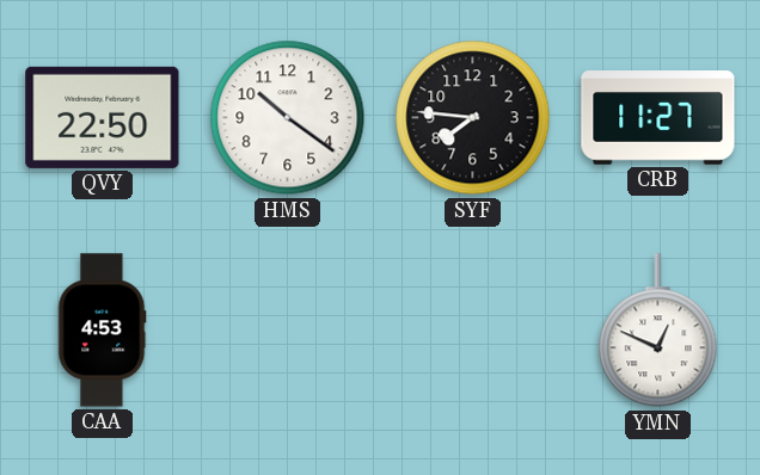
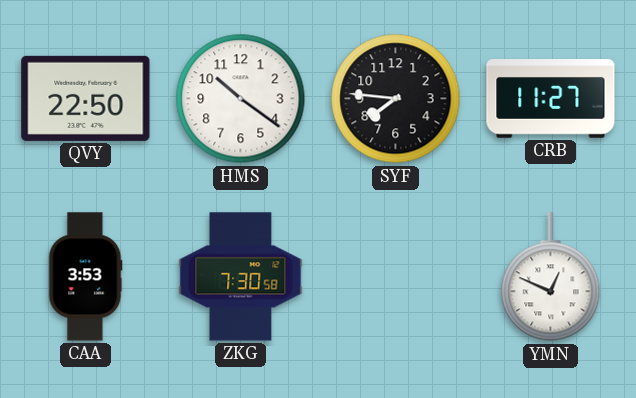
CAA: 4:53 -> 3:53 (86, 277)
ZKG: none -> 7:30 (241, 277)
